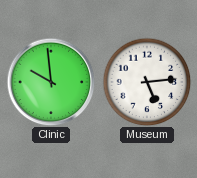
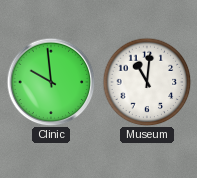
Museum: 5:14 -> 11:01 (147, 82)
